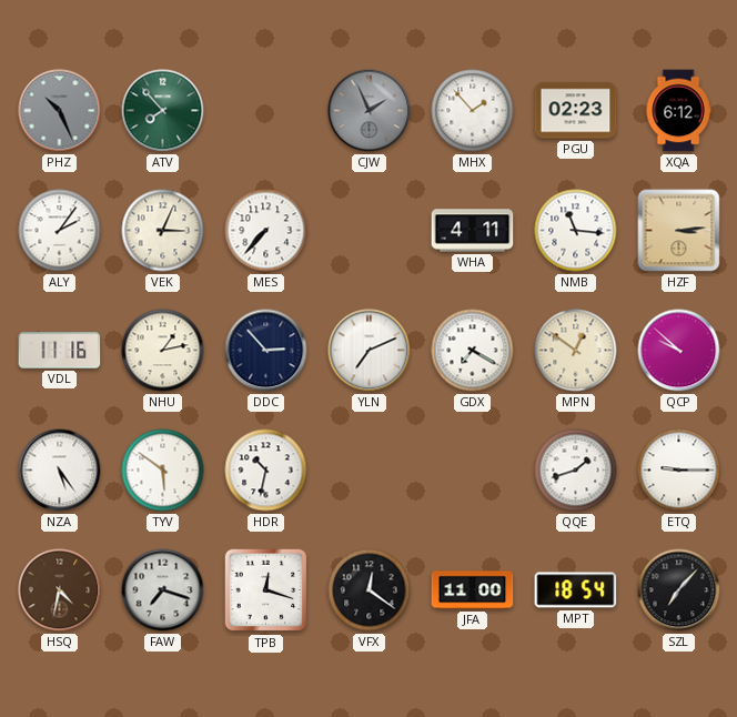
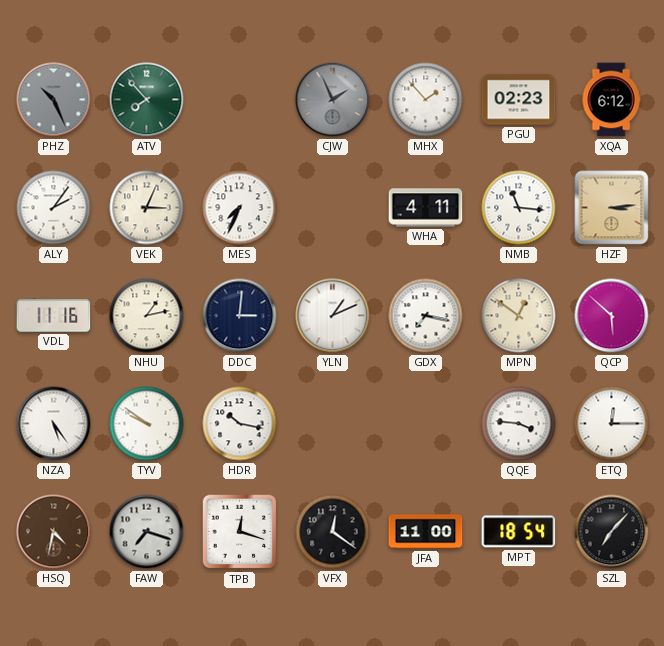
MES: 7:37 -> 7:34 (240, 208)
DDC: 2:53 -> 3:01 (240, 316)
YLN: 7:11 -> 1:11 (333, 316)
GDX: 7:20 -> 7:17 (426, 316)
QCP: 9:52 -> 5:52 (612, 316)
TYV: 5:51 -> 9:51 (147, 424)
HDR: 10:32 -> 10:17 (240, 424)
QQE: 1:42 -> 3:46 (519, 424)
ETQ: 9:15 -> 12:15 (612, 424)
